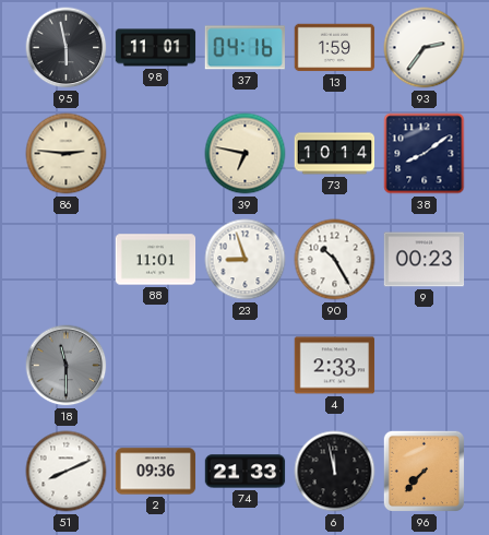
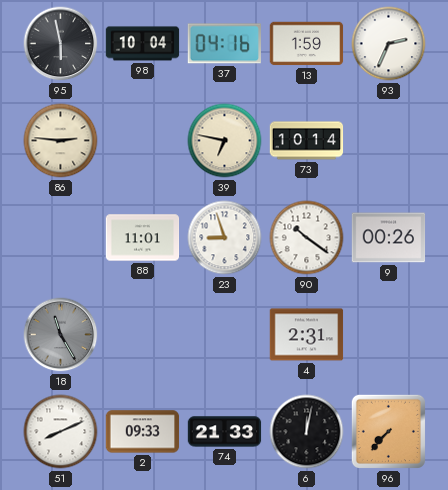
98: 11:01 -> 10:04 (143, 44)
93: 2:36 -> 2:34 (389, 44)
38: 8:09 -> none (425, 154)
90: 10:25 -> 10:21 (307, 238)
9: 00:23 -> 00:26 (389, 238)
18: 11:30 -> 11:25 (61, 335)
4: 2:33 -> 2:31 (307, 335)
2: 09:36 -> 09:33 (143, 432)
6: 11:58 -> 12:02 (307, 432)
